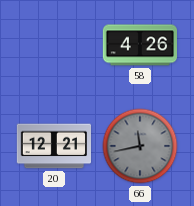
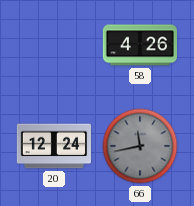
20: 12:21 -> 12:24 (53, 146)
